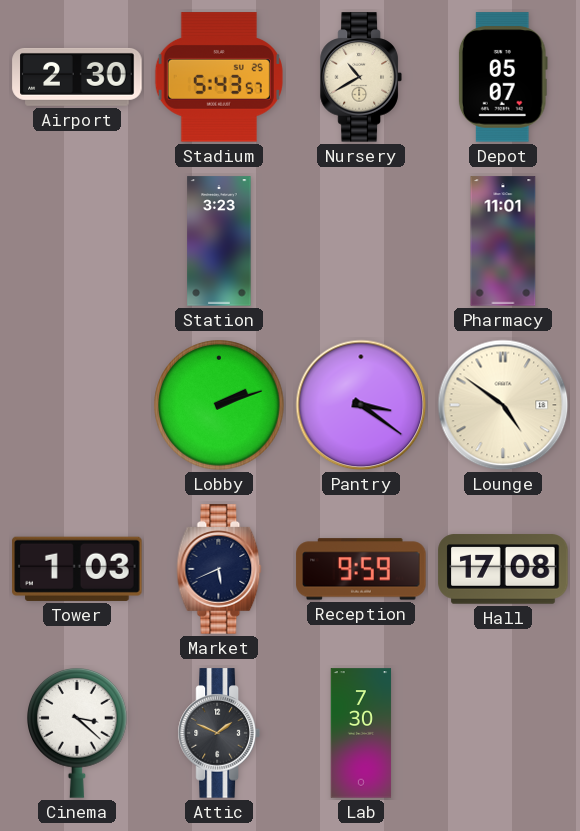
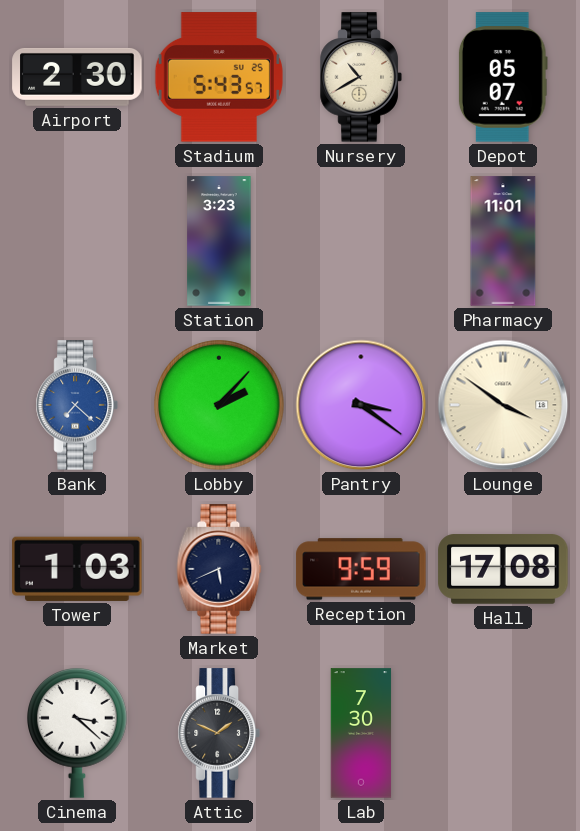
Bank: none -> 7:22 (77, 405)
Lobby: 2:12 -> 2:07 (219, 405)
Lounge: 4:51 -> 3:51 (503, 405)
